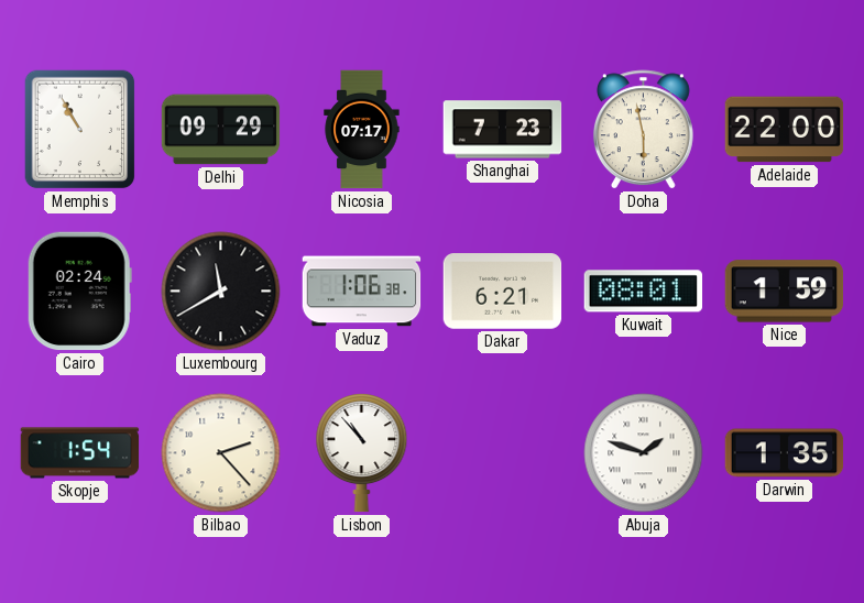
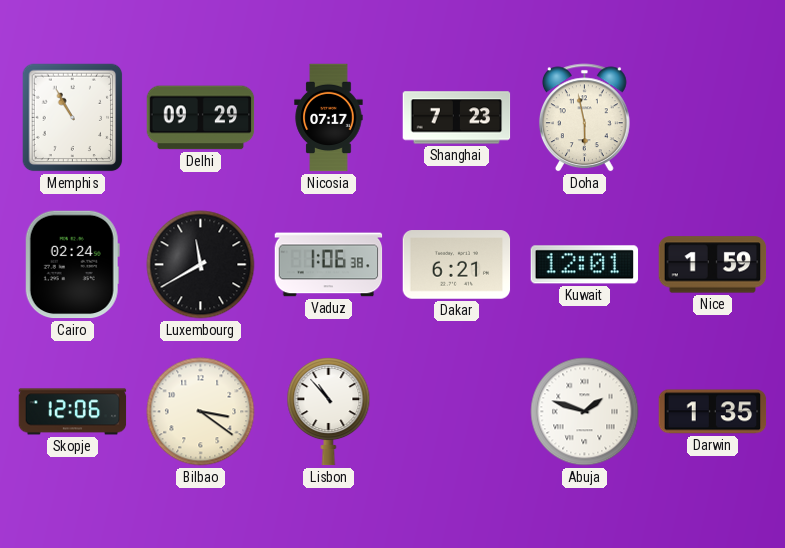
Adelaide: 22:00 -> none (785, 130)
Kuwait: 08:01 -> 12:01 (585, 265)
Skopje: 1:54 -> 12:06 (73, 412)
Bilbao: 2:23 -> 3:21 (201, 412)
